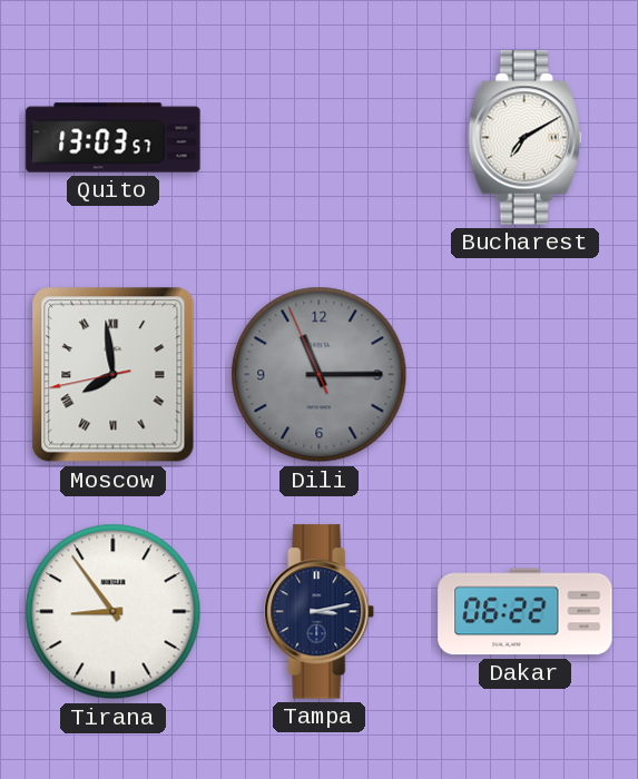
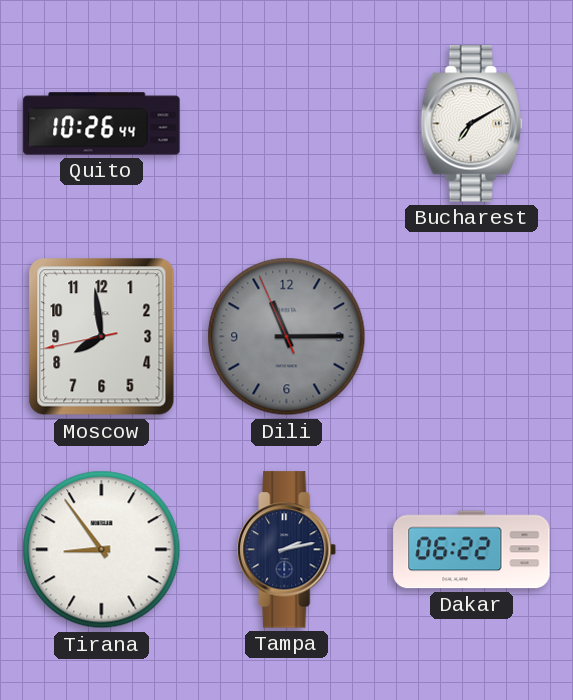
Quito: 13:03 -> 10:26 (102, 124)
Moscow numerals: Roman -> Arabic (102, 337)
Tampa: 3:13 -> 2:13 (287, 550)
